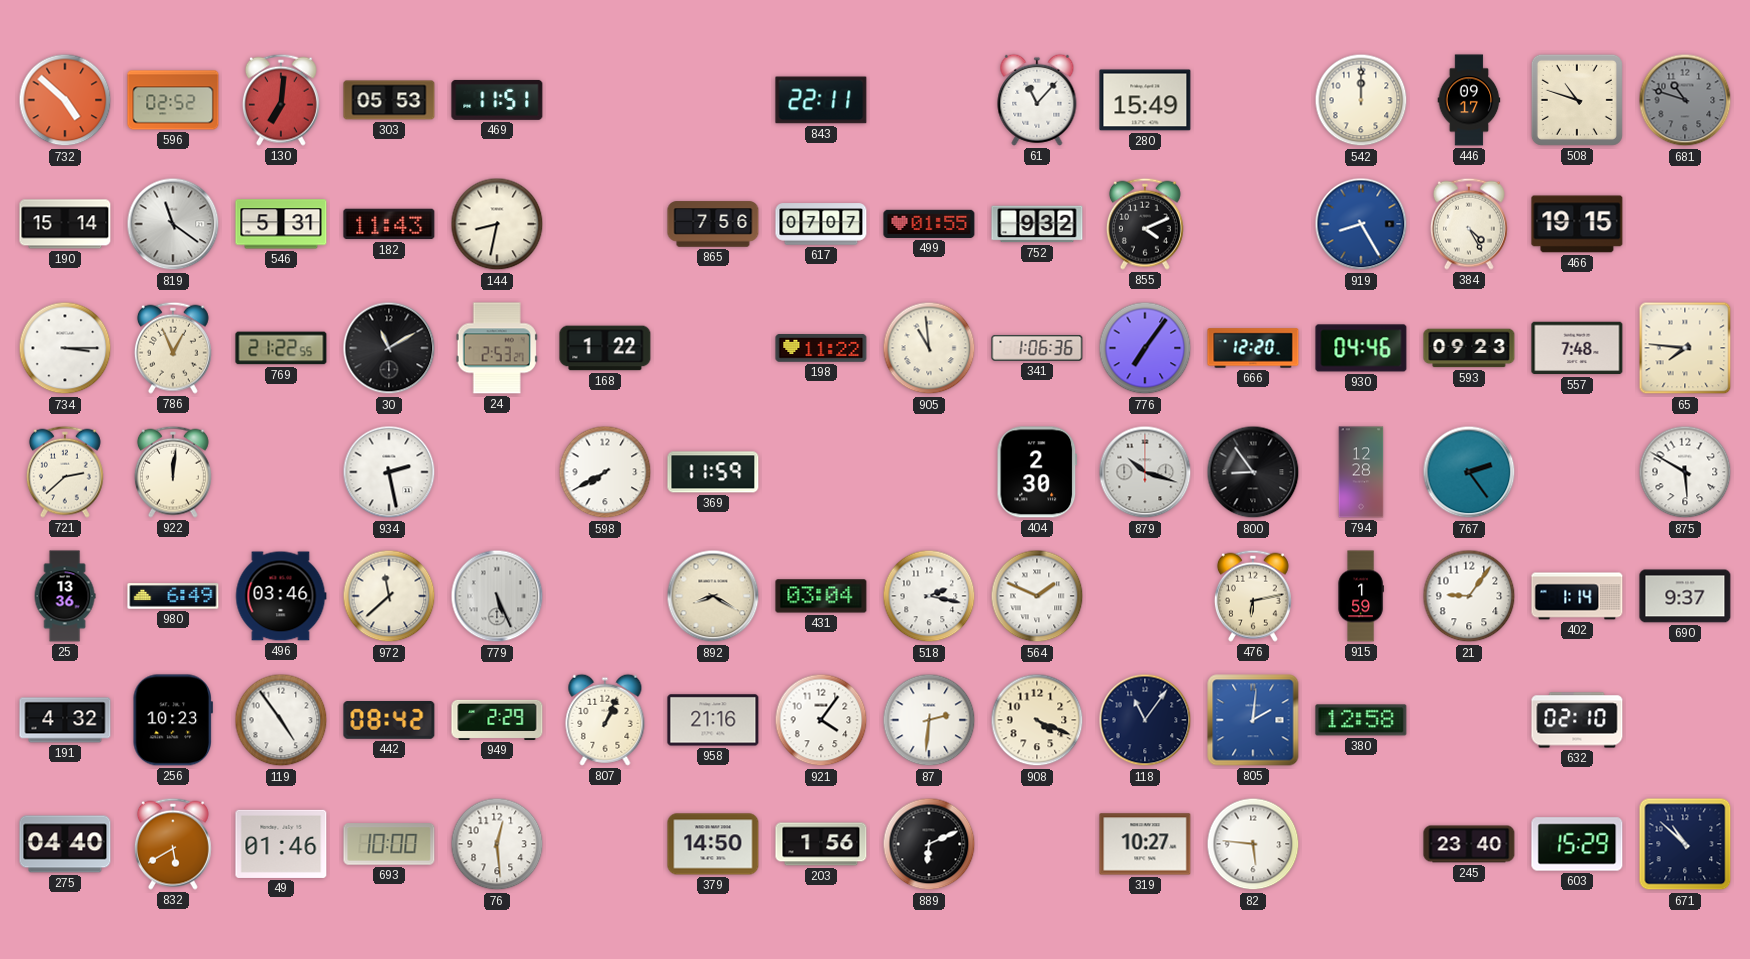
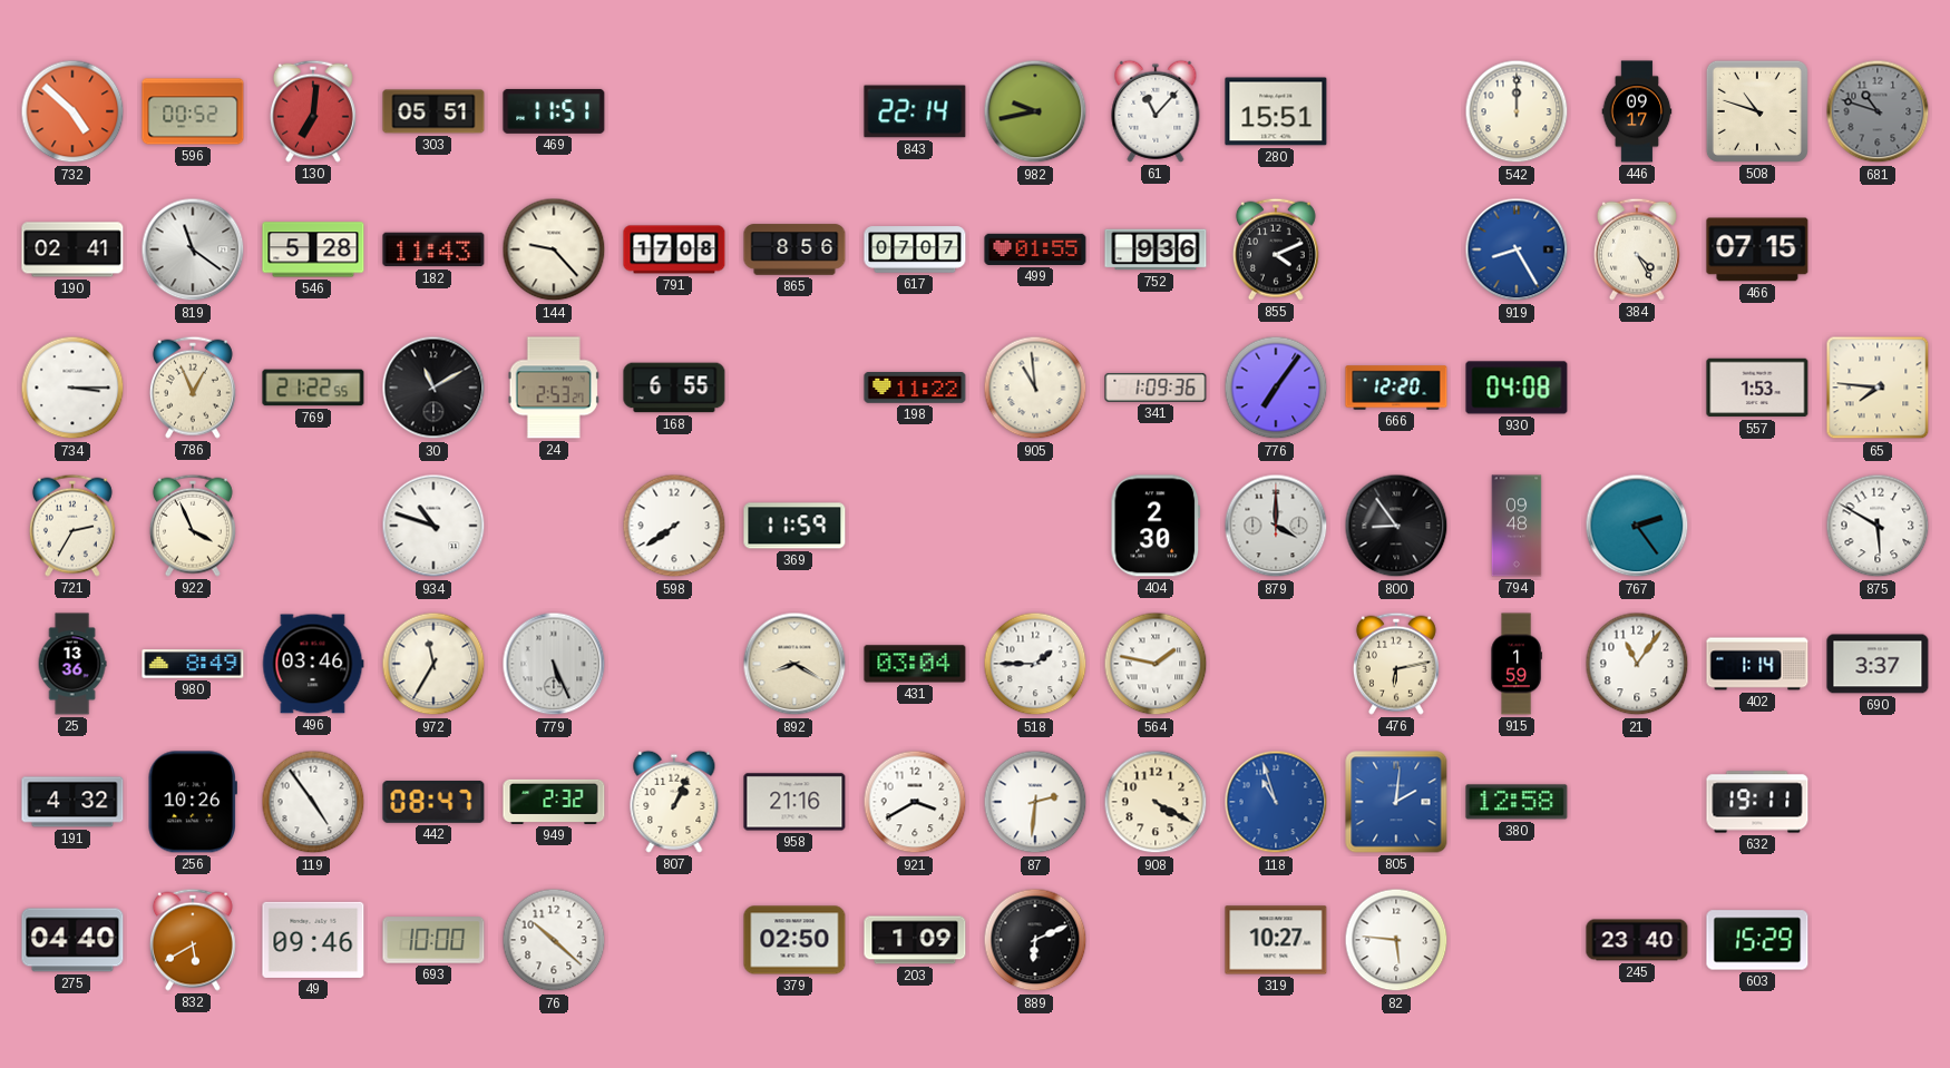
596: 02:52 -> 00:52 (193, 111)
303: 05:53 -> 05:51 (433, 111)
843: 22:11 -> 22:14 (915, 111)
982: none -> 9:43 (1035, 111)
280: 15:49 -> 15:51 (1276, 111)
190: 15:14 -> 02:41 (72, 249)
546: 5:31 -> 5:28 (313, 249)
144: 8:32 -> 9:23 (554, 249)
791: none -> 17:08 (674, 249)
865: 7:56 -> 8:56 (794, 249)
752: 9:32 -> 9:36 (1156, 249)
466: 19:15 -> 07:15 (1757, 249)
168: 1:22 -> 6:55 (674, 388)
341: 1:06 -> 1:09 (1156, 388)
930: 04:46 -> 04:08 (1517, 388)
593: 09:23 -> none (1469, 348)
557: 7:48 -> 1:53 (1757, 388)
721: 2:38 -> 2:35 (72, 526)
922: 12:01 -> 3:56 (193, 526)
934: 2:28 -> 10:48 (433, 526)
598: 7:40 -> 7:39 (674, 526)
879: 10:18 -> 4:00 (1276, 526)
794: 12:28 -> 09:48 (1517, 526)
980: 6:49 -> 8:49 (193, 664)
972: 11:38 -> 11:35 (433, 664)
518: 2:17 -> 1:45 (1035, 664)
564: 1:49 -> 1:47 (1156, 664)
21: 9:06 -> 11:06 (1637, 664)
690: 9:37 -> 3:37 (1878, 664)
256: 10:23 -> 10:26 (193, 802)
442: 08:42 -> 08:47 (433, 803)
949: 2:29 -> 2:32 (554, 802)
921: 4:06 -> 3:40 (915, 802)
908: 4:19 -> 4:20 (1156, 802)
118: 11:06 -> 10:57 (1276, 802)
118 dial: navy -> blue (1276, 802)
632: 02:10 -> 19:11 (1757, 802)
49: 01:46 -> 09:46 (313, 940)
76: 12:29 -> 10:22 (554, 940)
379: 14:50 -> 02:50 (794, 940)
203: 1:56 -> 1:09 (915, 940)
671: 10:52 -> none (1685, 844)
